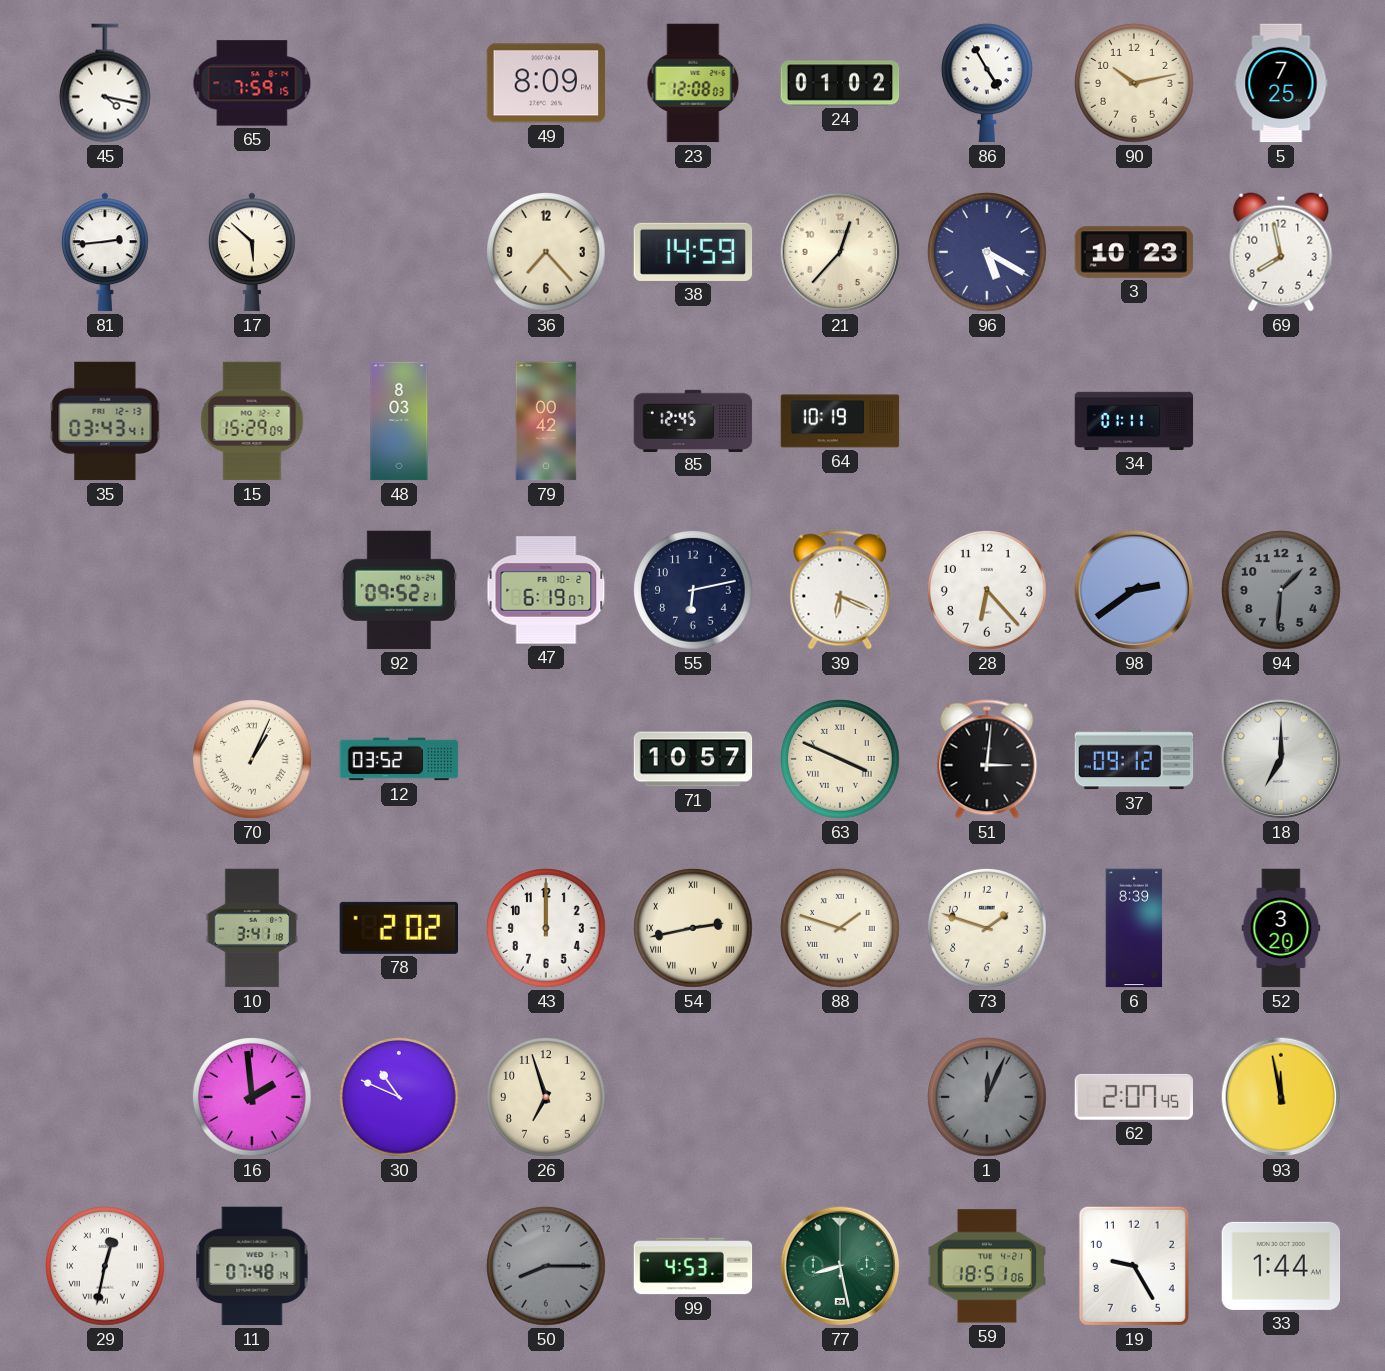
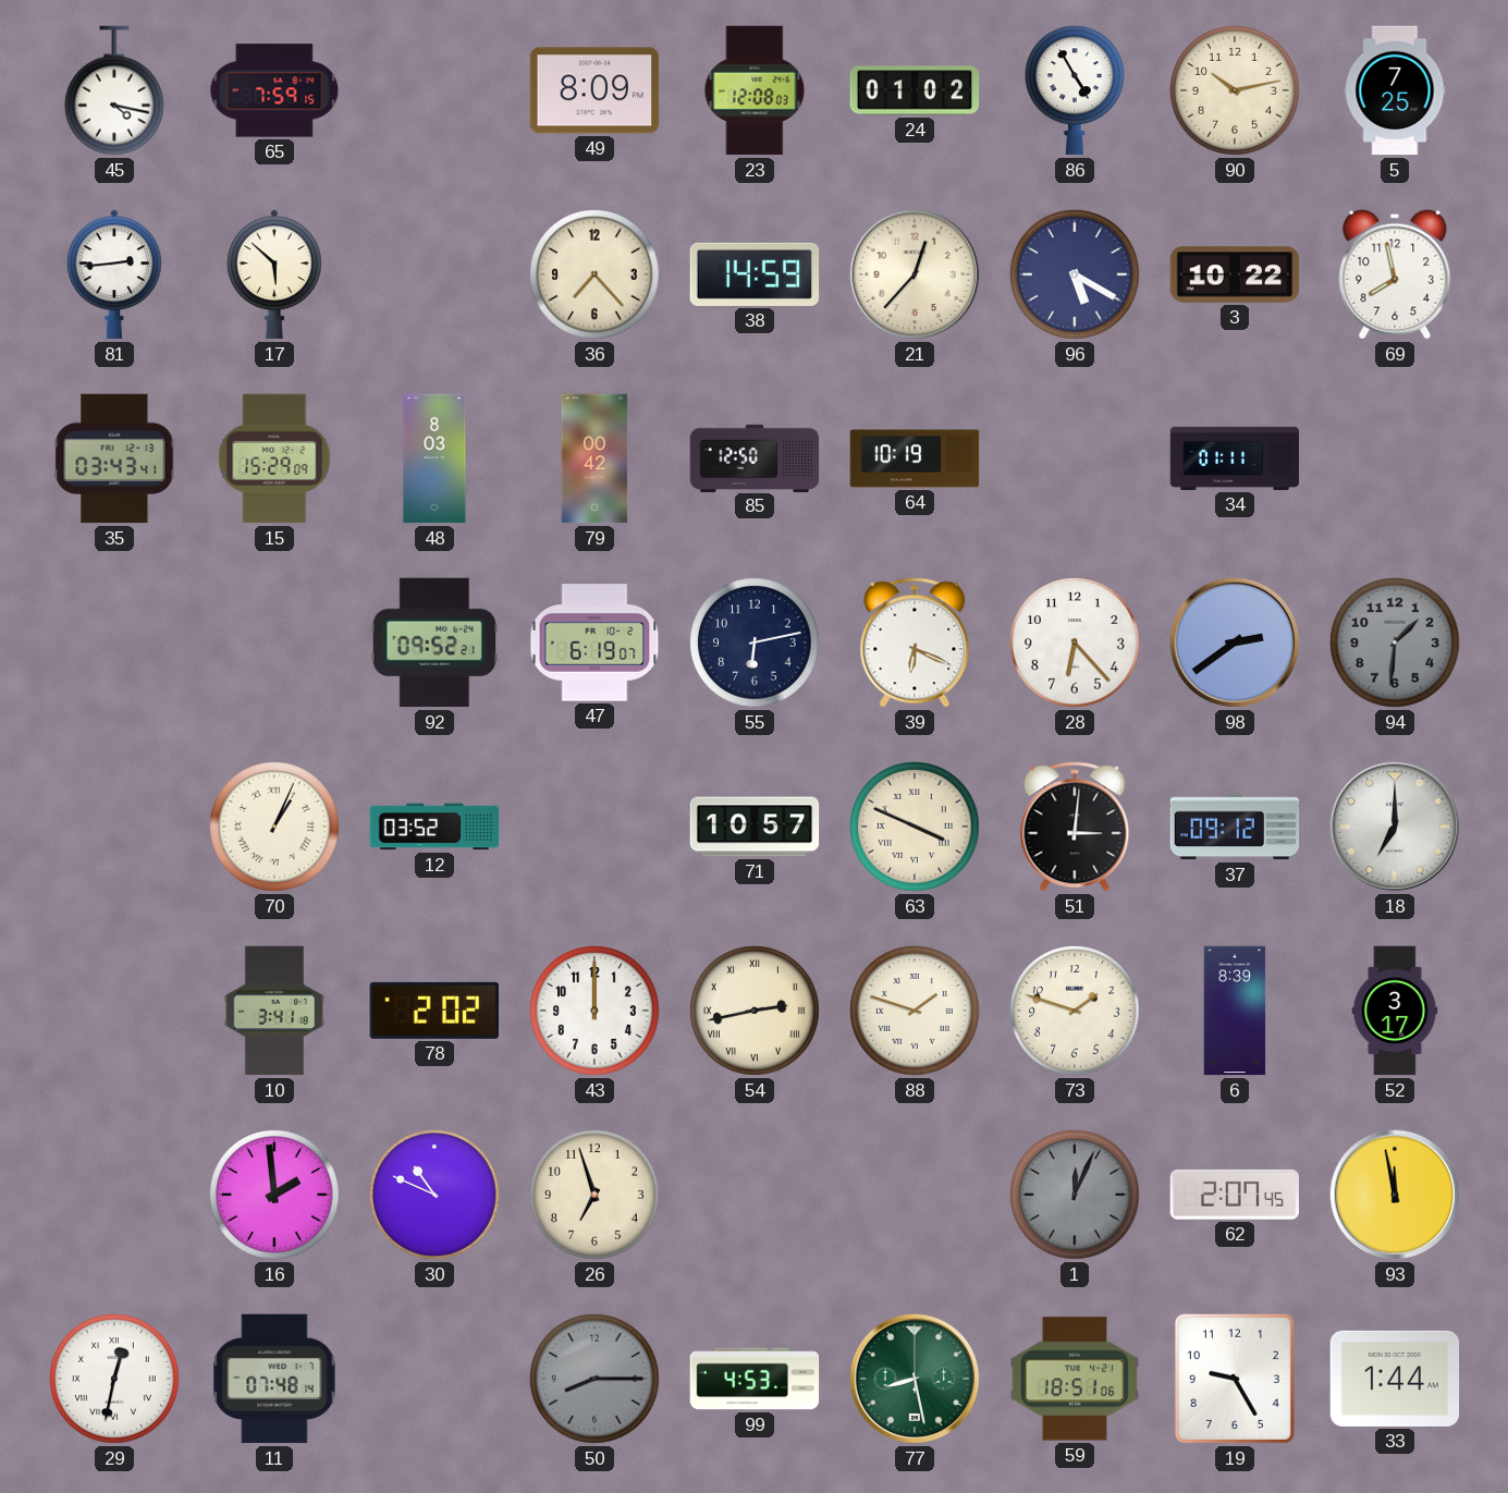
3: 10:23 -> 10:22 (1235, 274)
85: 12:45 -> 12:50 (755, 457)
52: 3:20 -> 3:17 (1395, 1011)
